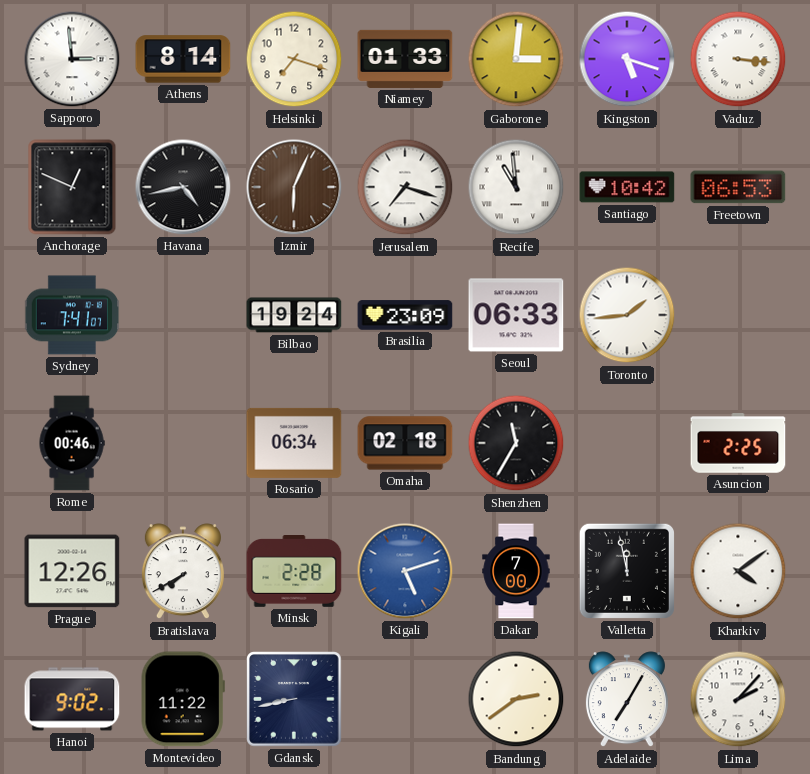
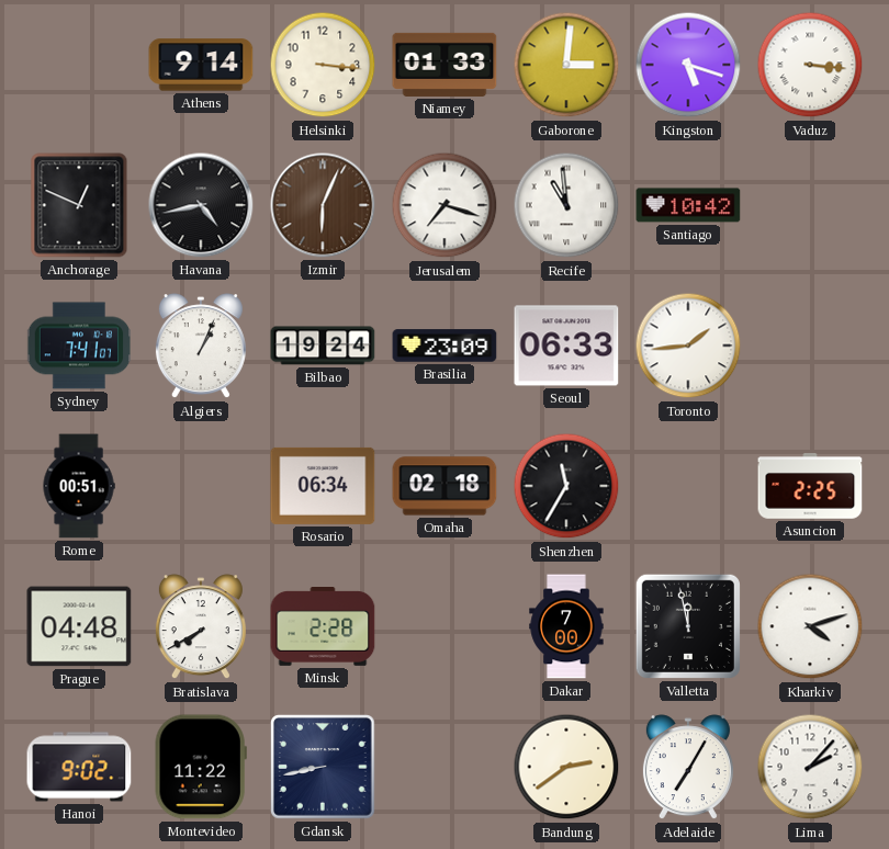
Sapporo: 2:59 -> none (72, 59)
Athens: 8:14 -> 9:14 (201, 65)
Helsinki: 7:18 -> 3:16 (323, 65)
Freetown: 06:53 -> none (738, 187)
Algiers: none -> 1:04 (201, 347)
Rome: 00:46 -> 00:51 (79, 486)
Prague: 12:26 -> 04:48 (79, 626)
Kigali: 5:12 -> none (405, 571)
Kharkiv: 4:09 -> 4:12 (810, 626)
